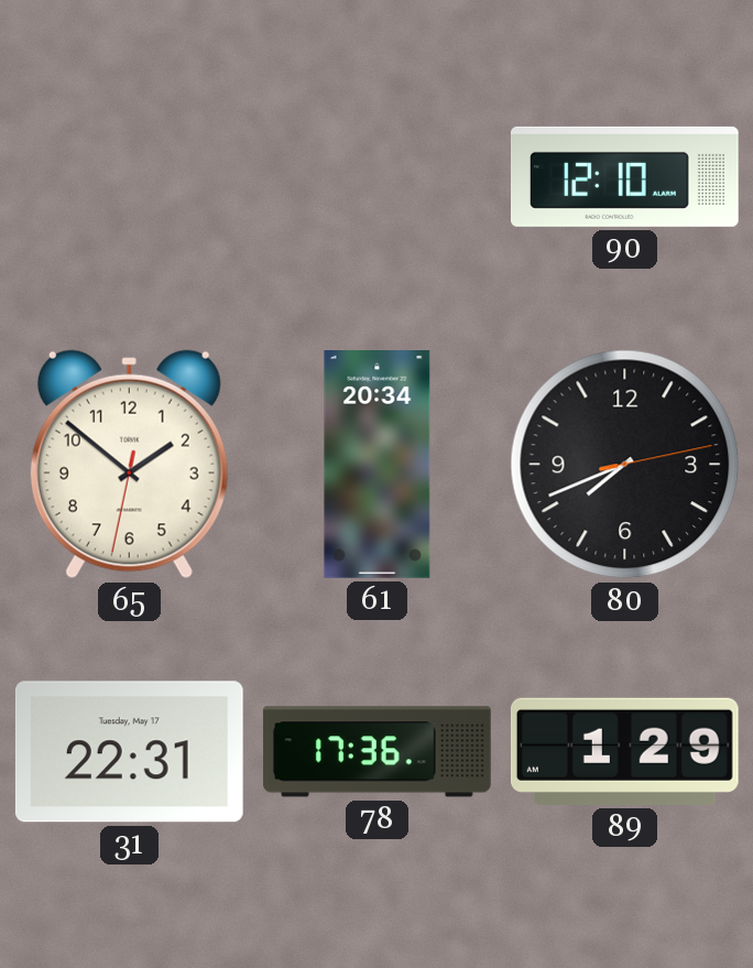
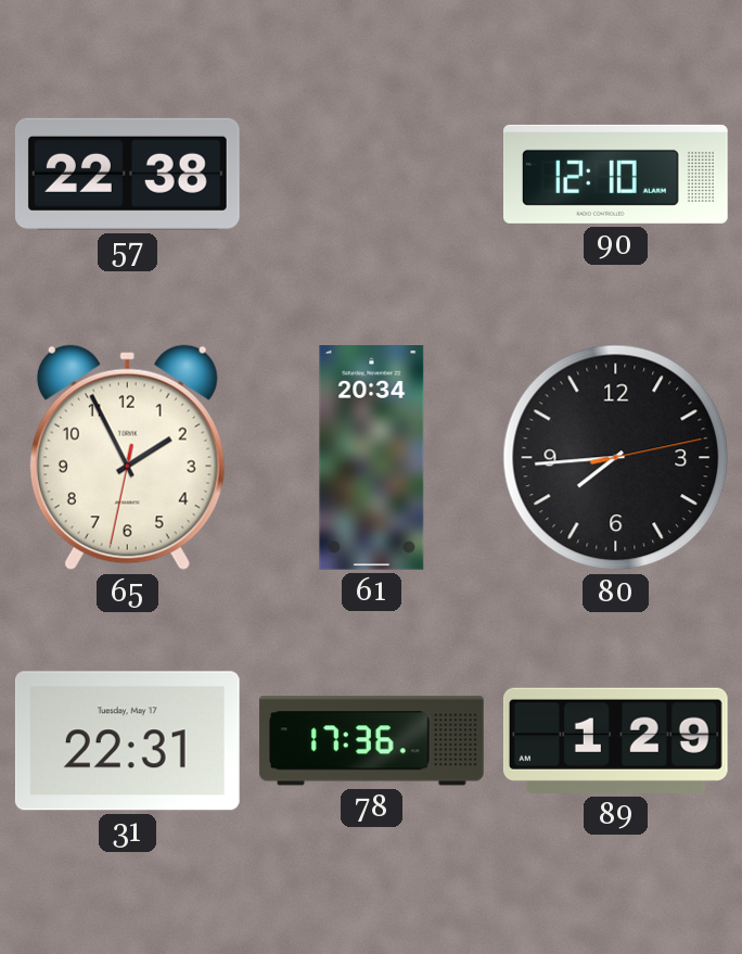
57: none -> 22:38 (127, 174)
65: 1:51 -> 1:55 (127, 458)
80: 7:41 -> 7:44 (616, 458)
